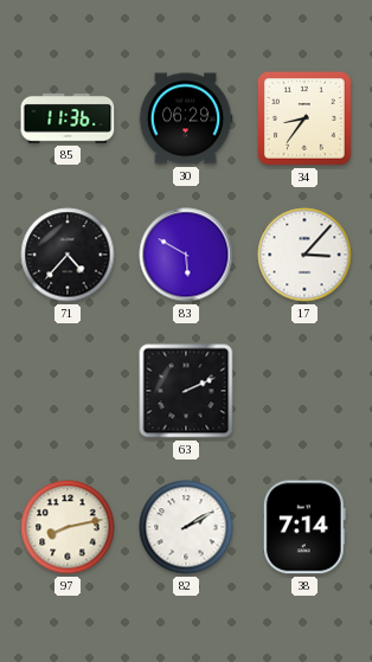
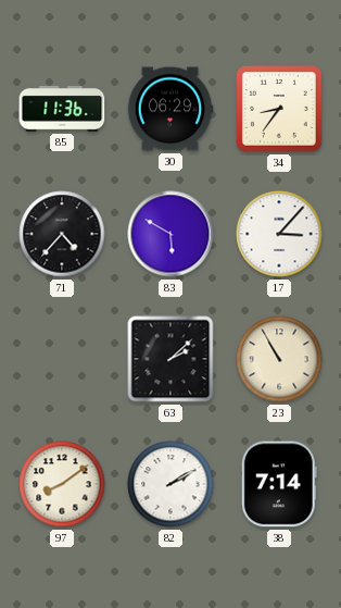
63: 2:11 -> 2:08 (171, 359)
23: none -> 10:55 (279, 359)
97: 8:13 -> 8:09 (62, 484)
